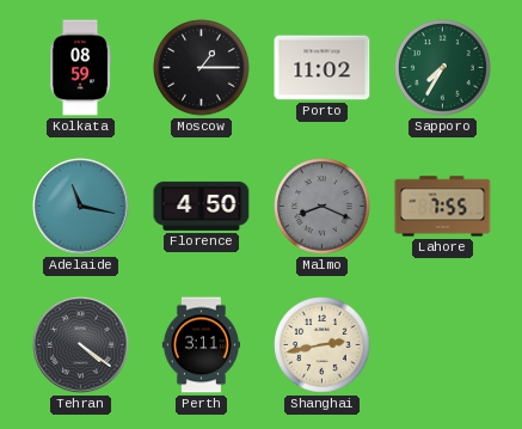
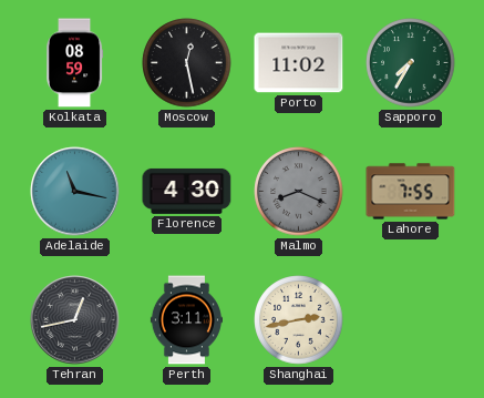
Moscow: 1:15 -> 12:28 (187, 63)
Florence: 4:50 -> 4:30 (187, 191)
Tehran: 4:21 -> 12:43 (75, 320)
